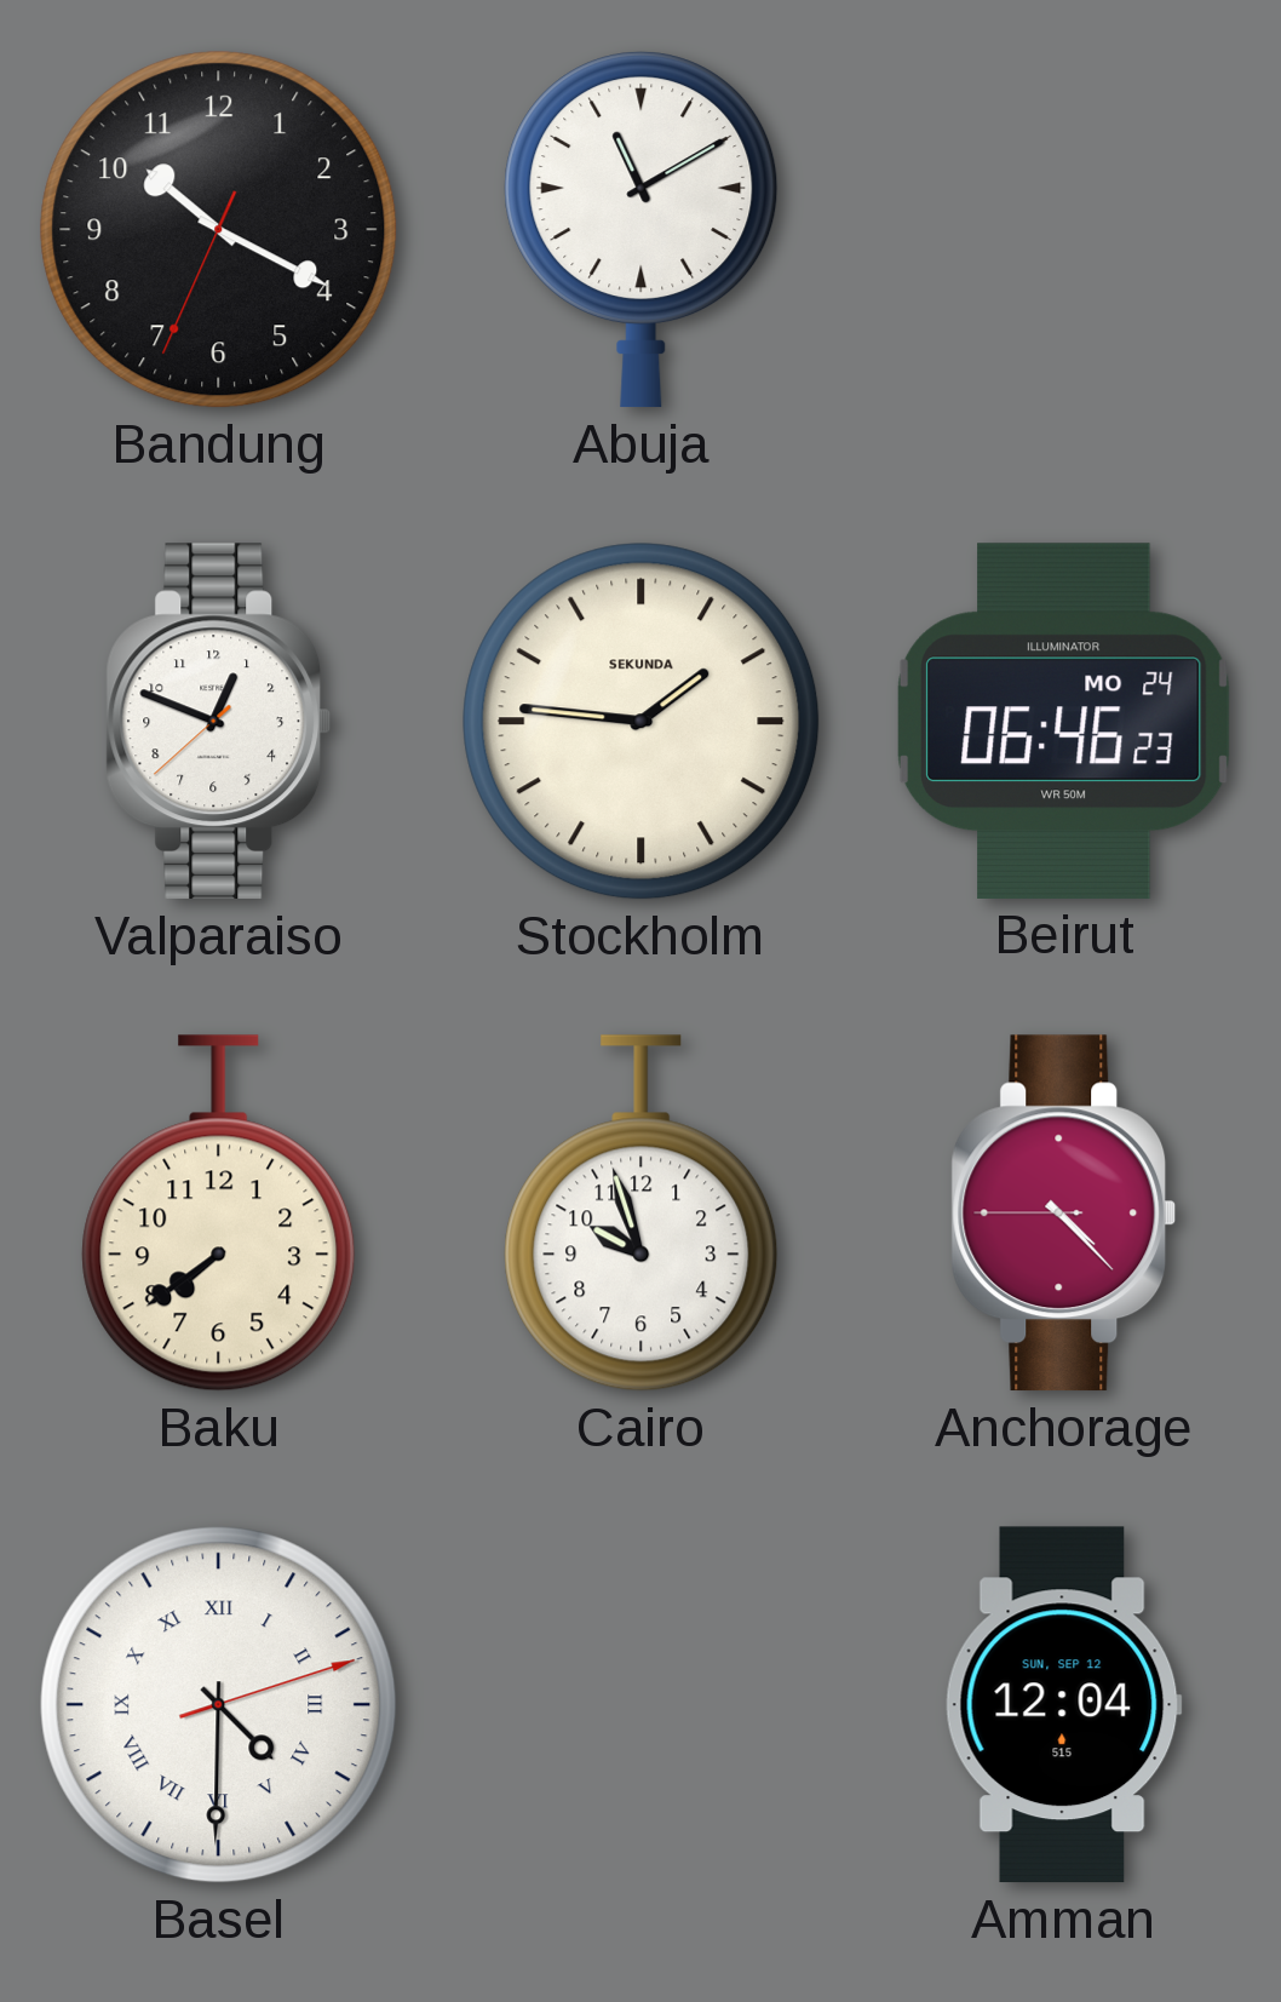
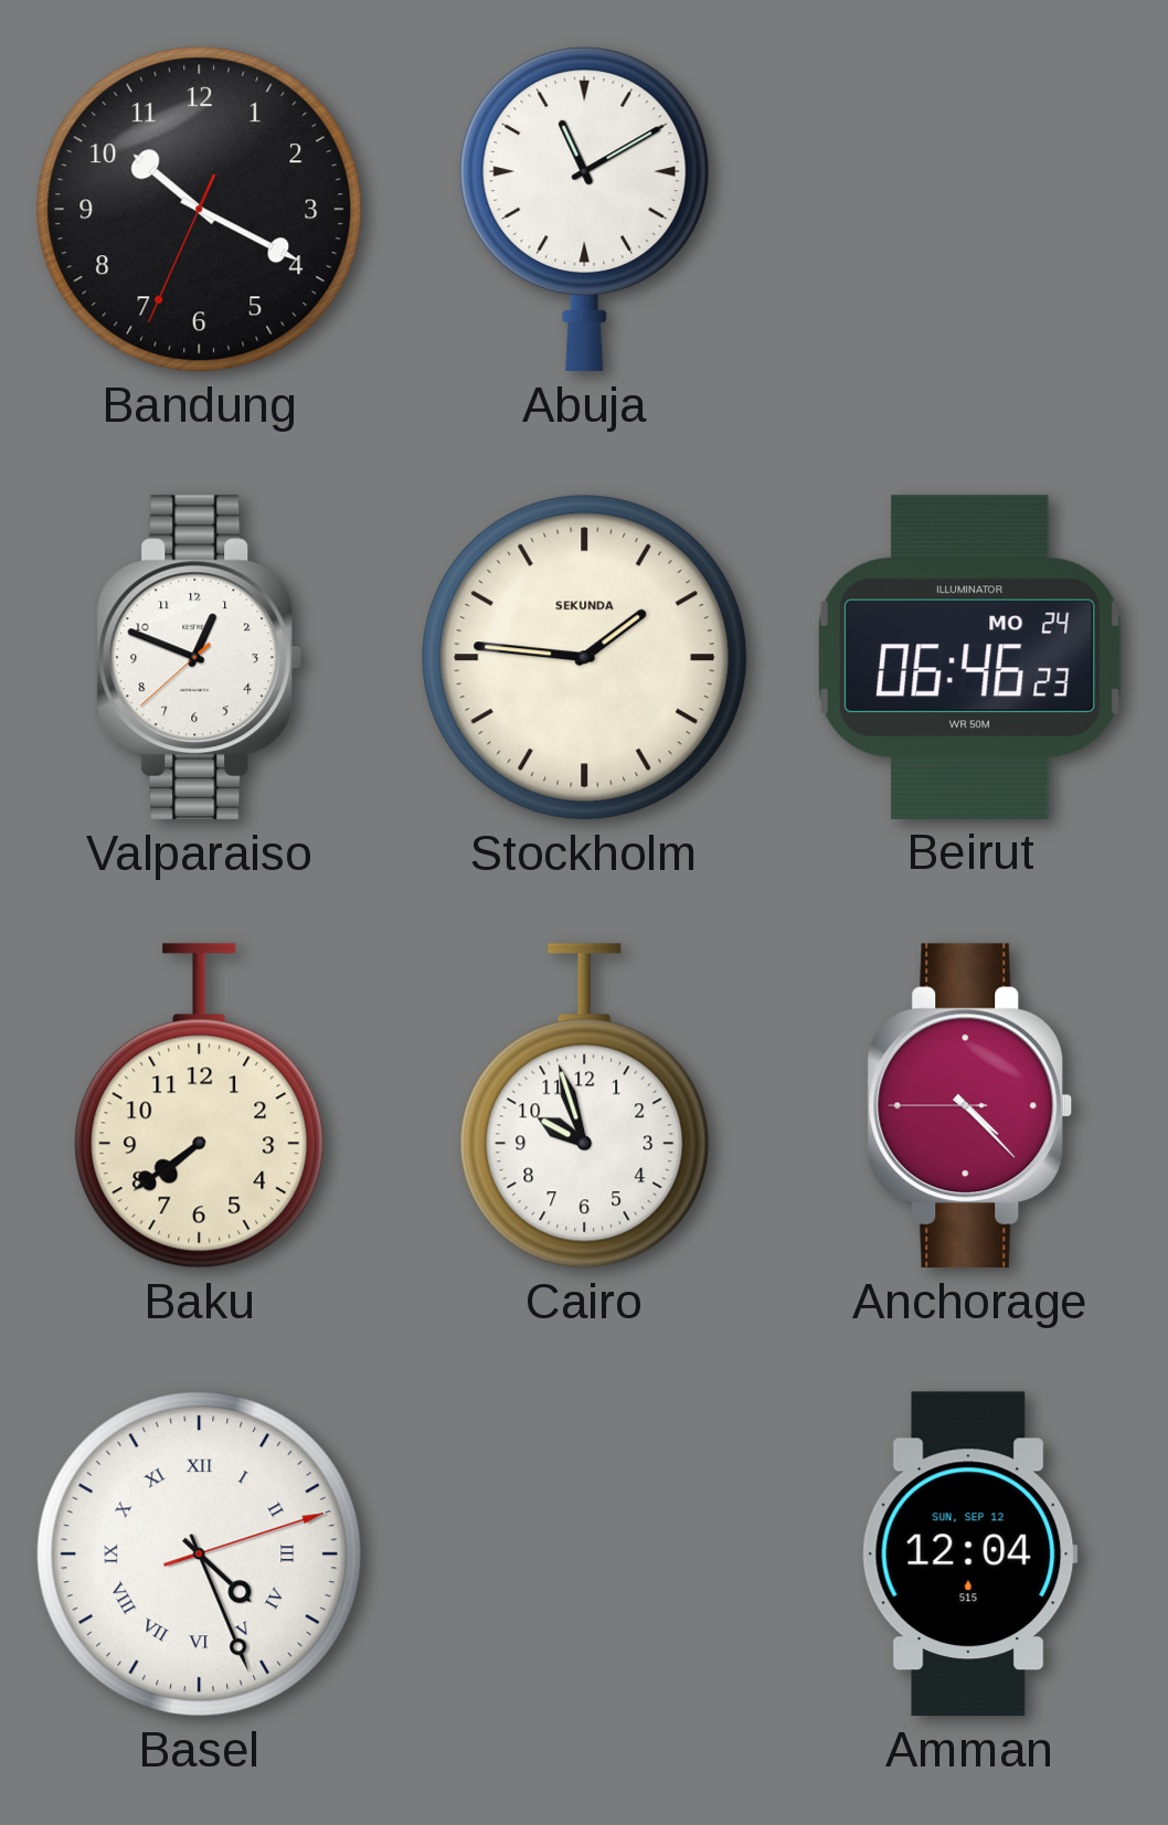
Basel: 4:30 -> 4:26 (200, 1555)
